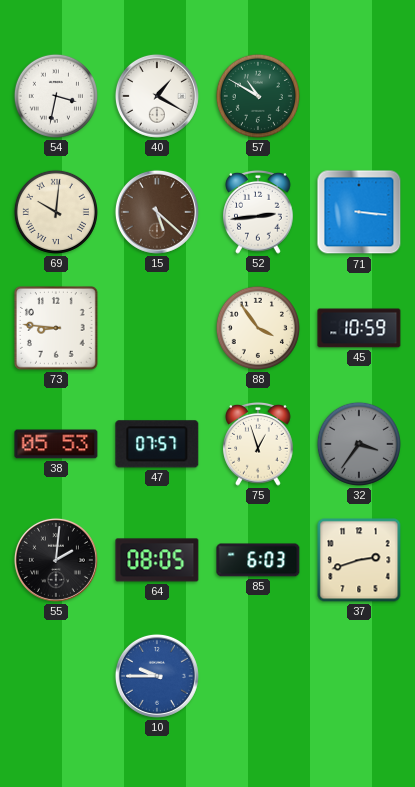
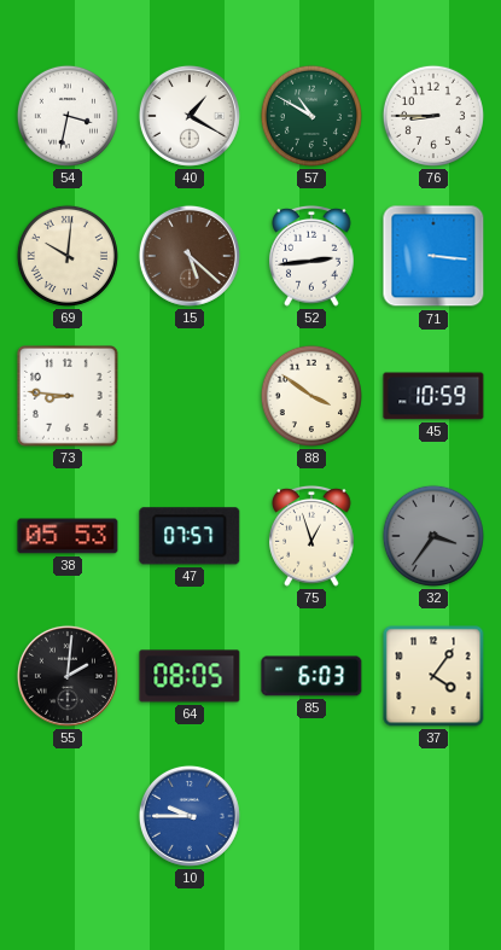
76: none -> 8:45 (433, 116)
88: 3:54 -> 3:51 (311, 396)
37: 2:42 -> 4:06 (433, 676)
